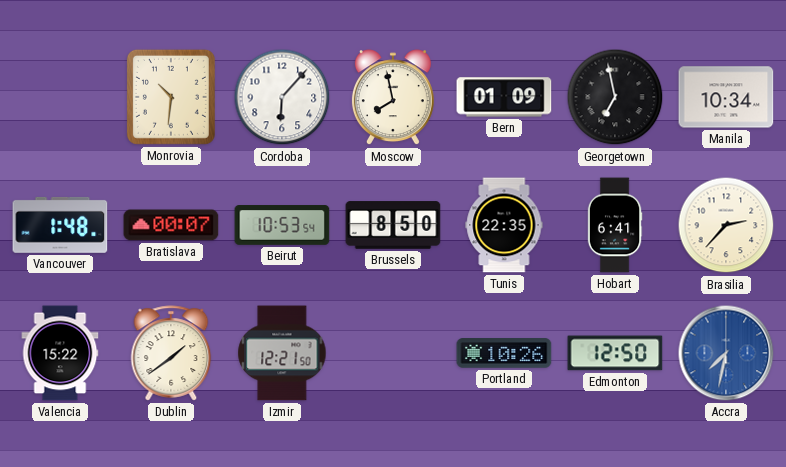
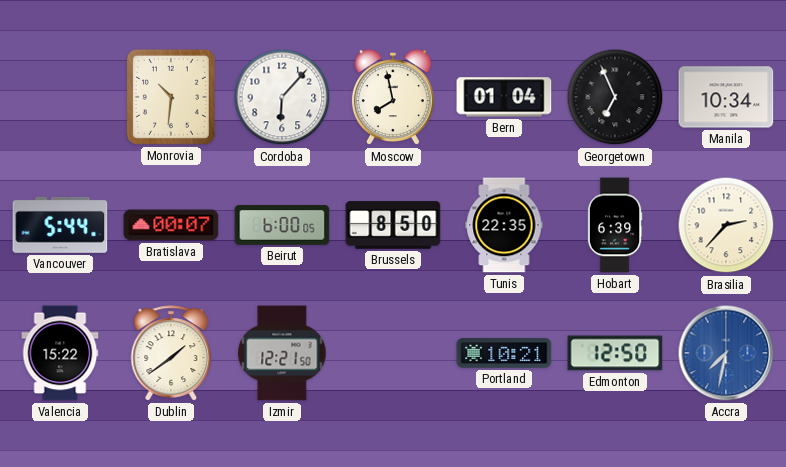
Bern: 01:09 -> 01:04 (504, 97)
Georgetown: 6:58 -> 6:56 (615, 97)
Vancouver: 1:48 -> 5:44 (60, 225)
Beirut: 10:53 -> 6:00 (282, 225)
Hobart: 6:41 -> 6:39 (615, 225)
Portland: 10:26 -> 10:21 (504, 353)
